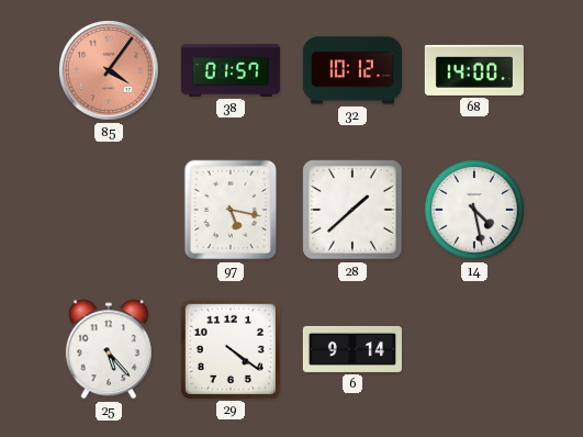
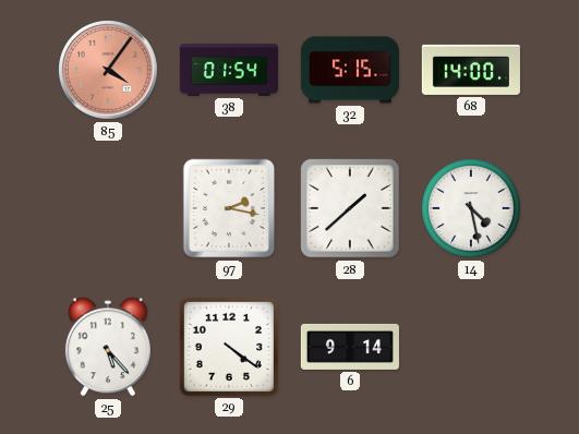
38: 01:57 -> 01:54 (229, 70)
32: 10:12 -> 5:15 (350, 70)
97: 5:17 -> 2:17 (229, 208)
